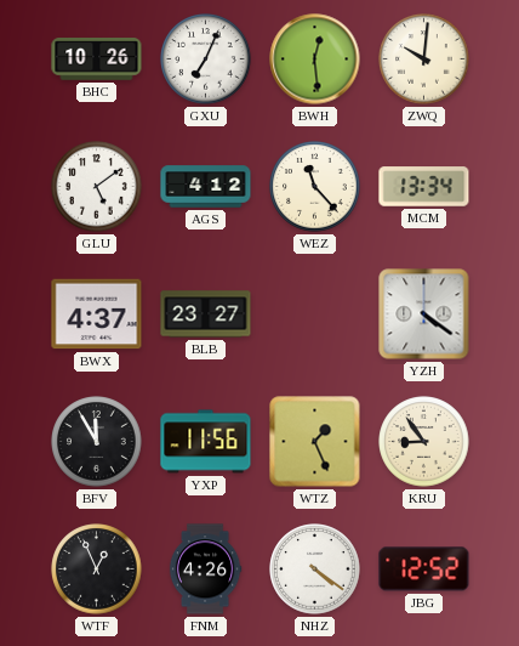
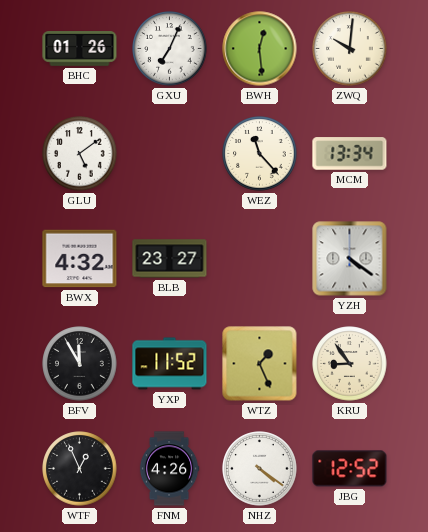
BHC: 10:26 -> 01:26 (80, 49)
AGS: 4:12 -> none (206, 187)
BWX: 4:37 -> 4:32 (80, 259)
YXP: 11:56 -> 11:52 (170, 364)
